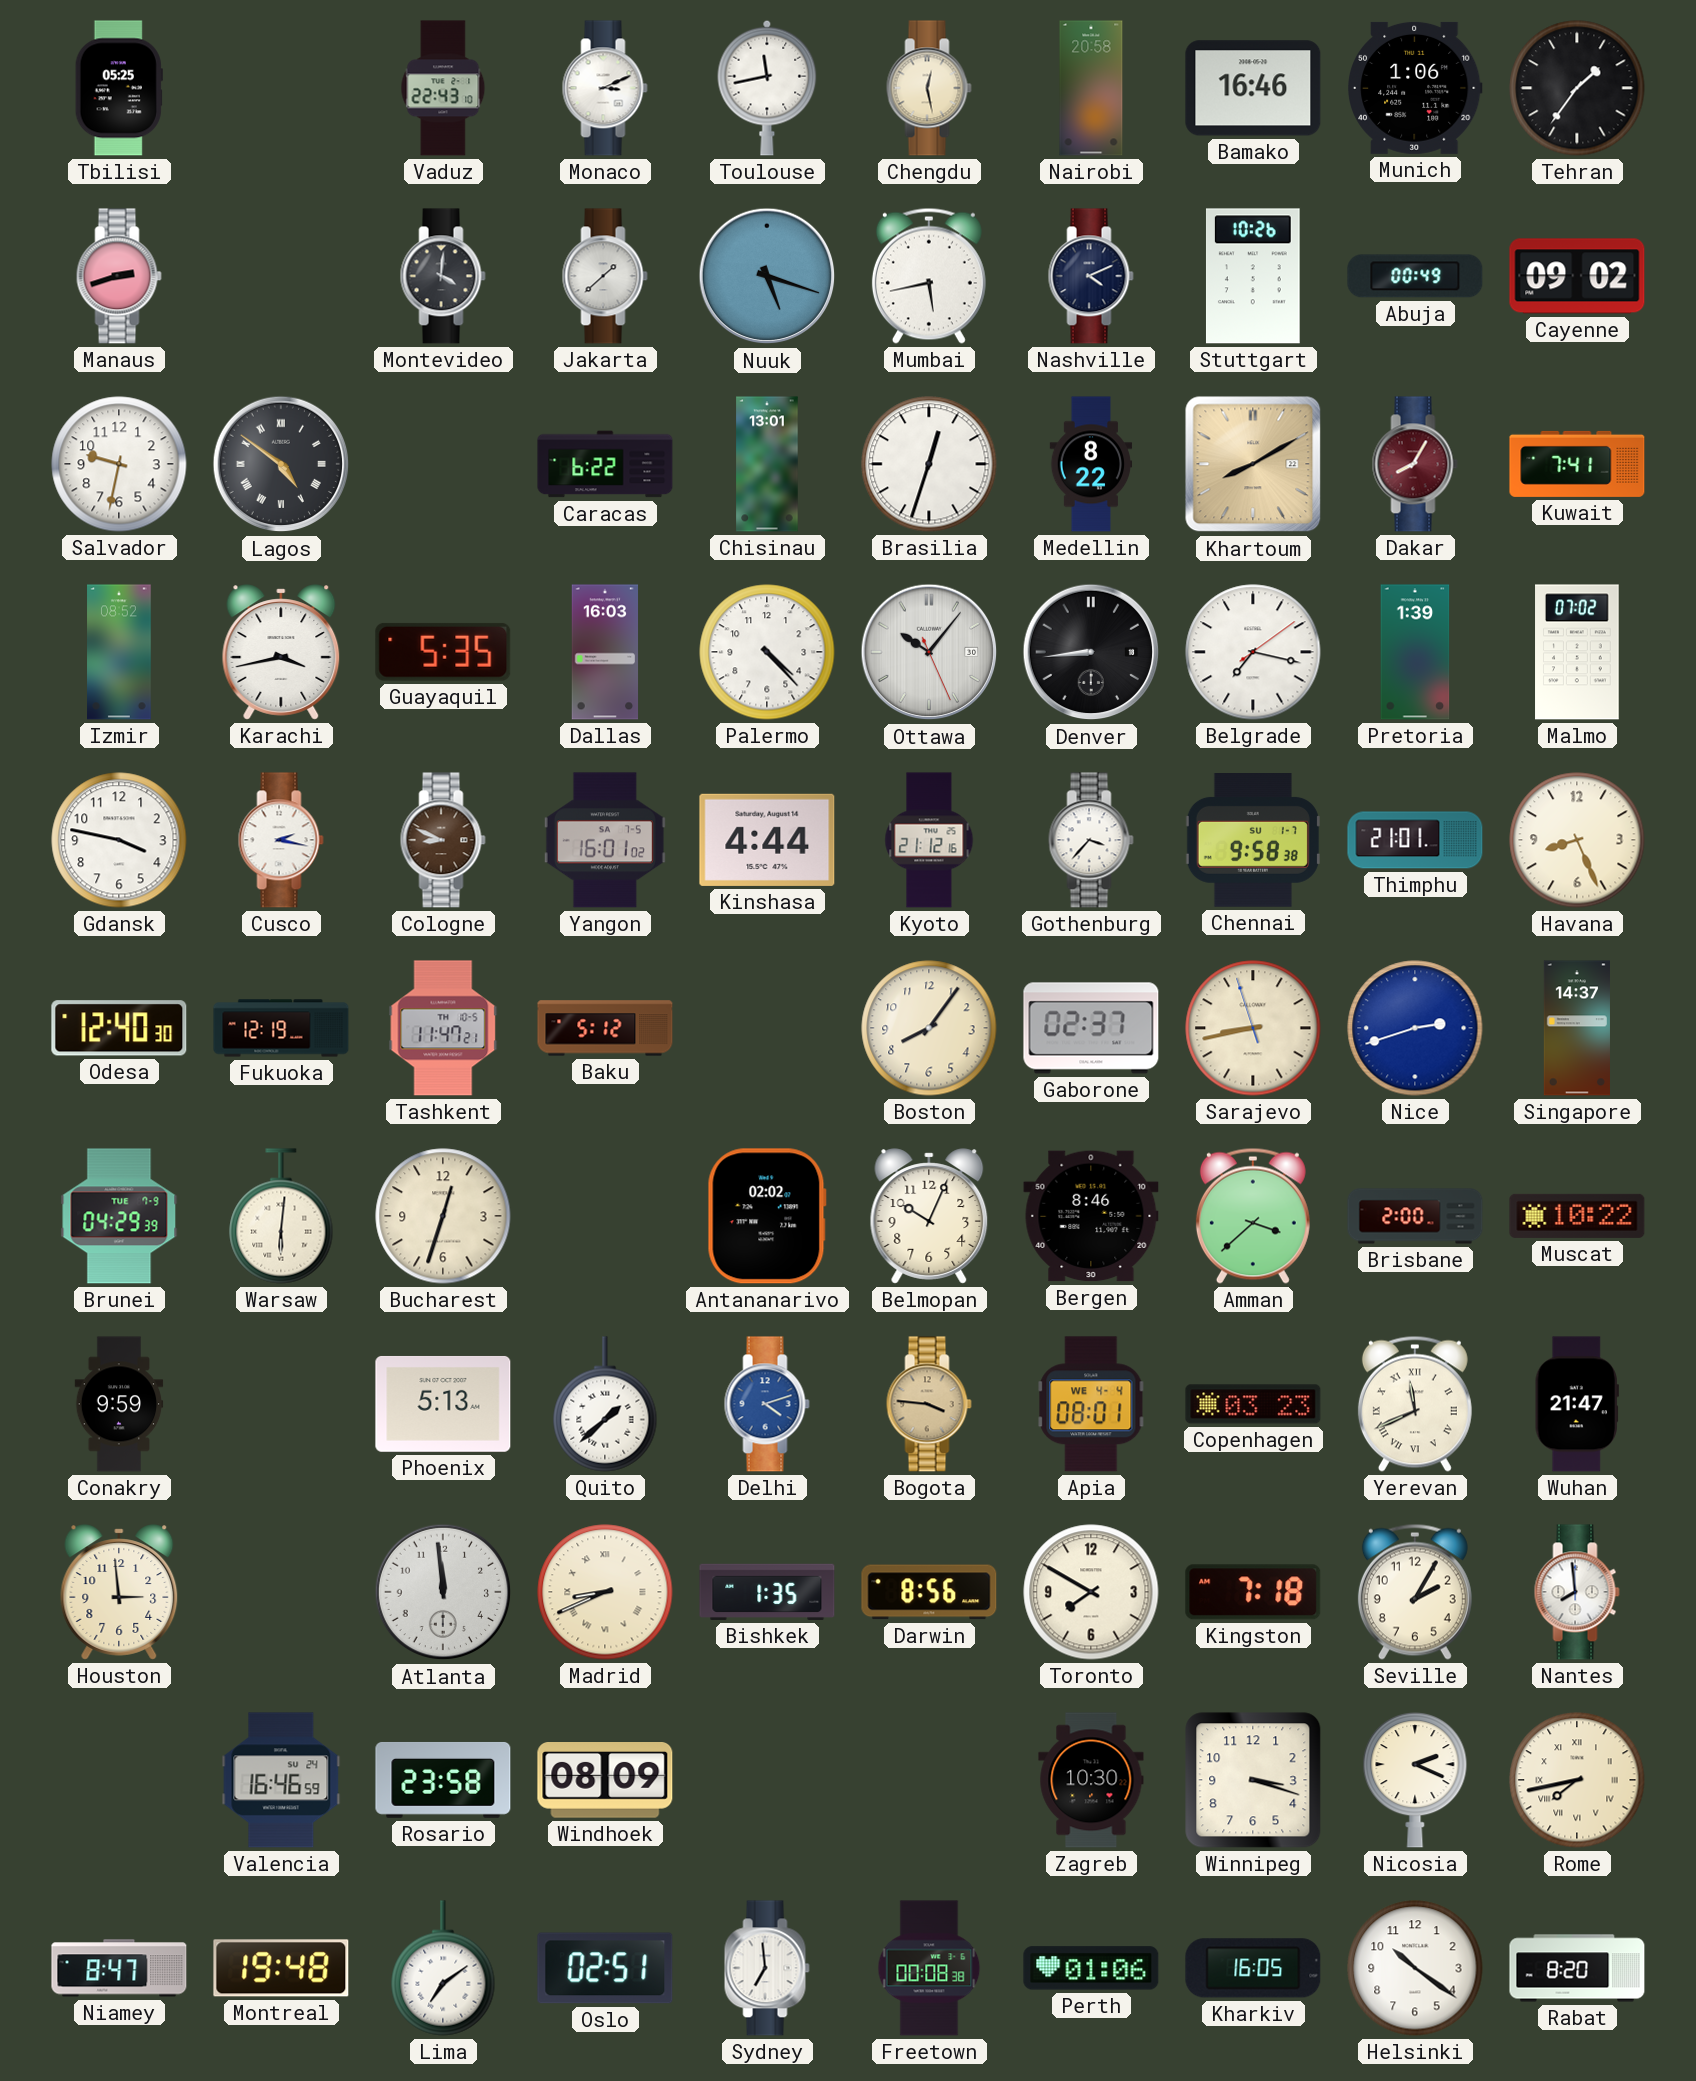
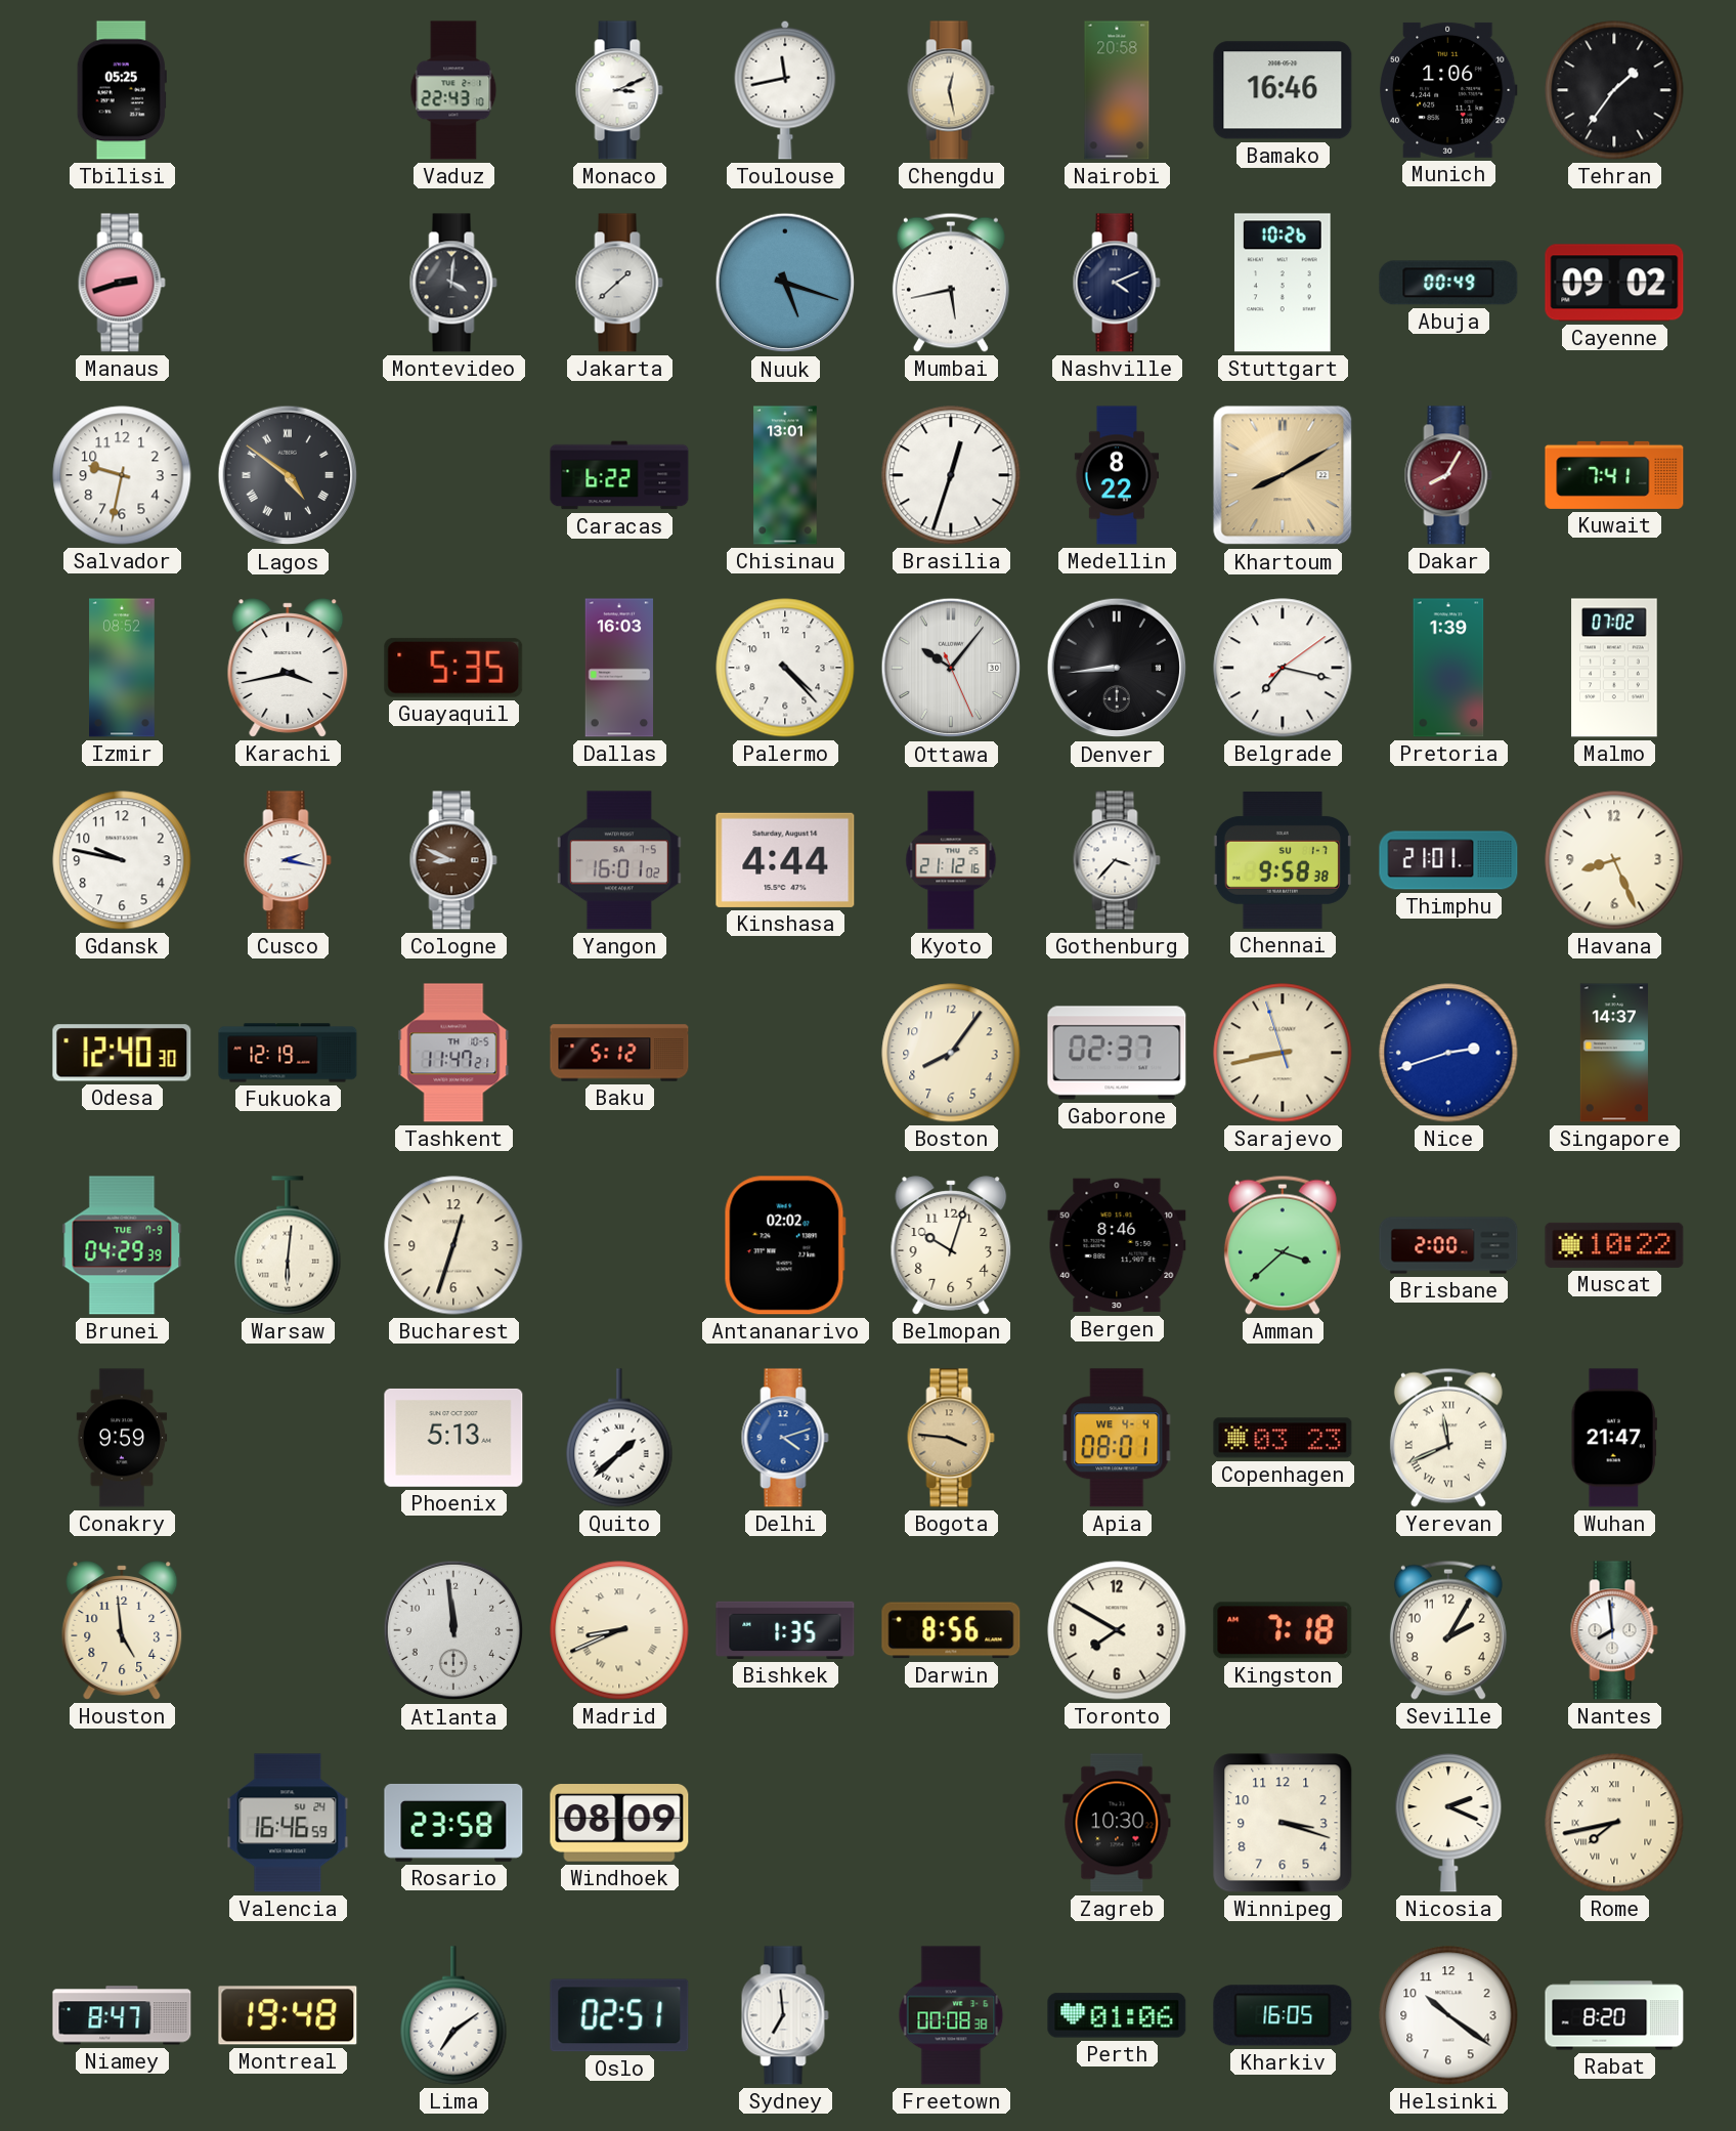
Gdansk: 3:47 -> 9:47 (122, 860)
Belmopan: 10:04 -> 10:03 (951, 1245)
Houston: 2:59 -> 4:59 (122, 1630)
